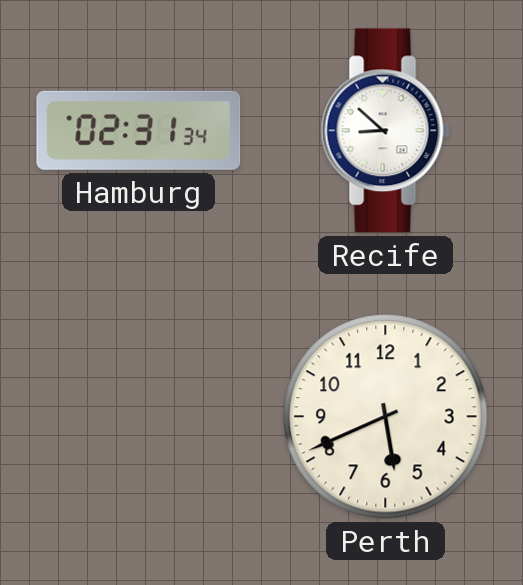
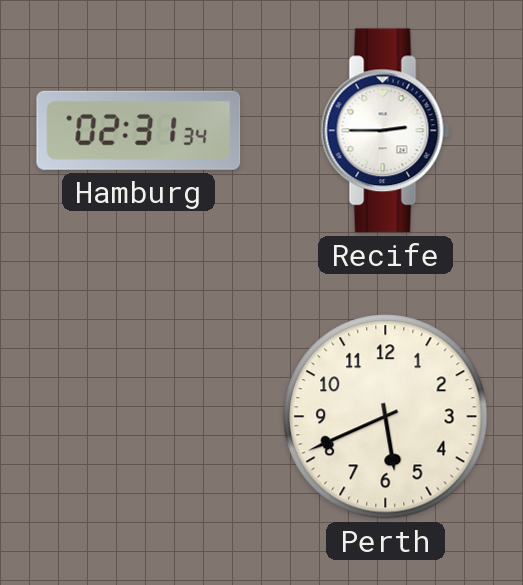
Recife: 8:52 -> 2:45 (385, 131)
